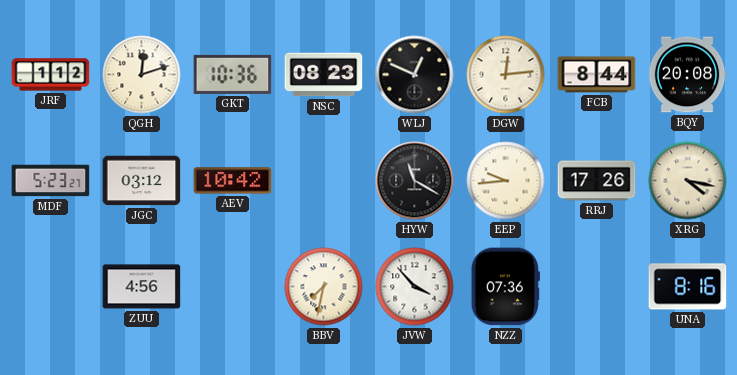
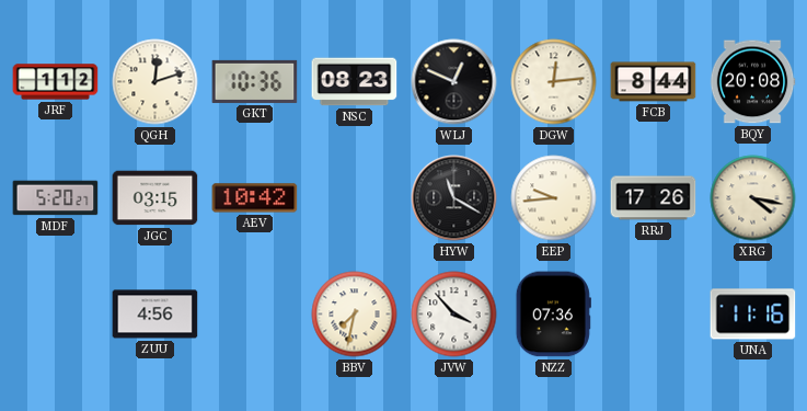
MDF: 5:23 -> 5:20 (56, 198)
JGC: 03:12 -> 03:15 (155, 198)
UNA: 8:16 -> 11:16 (753, 315)
